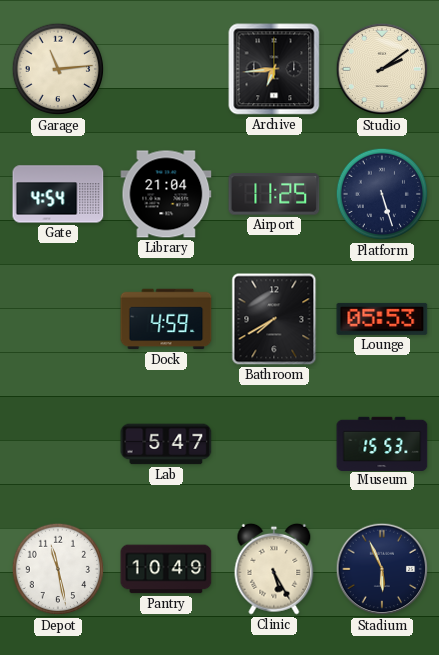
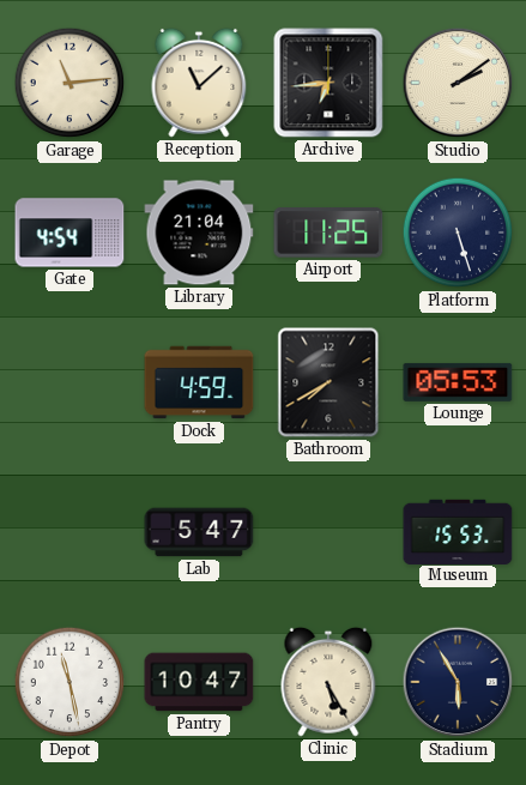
Reception: none -> 11:08 (199, 83)
Pantry: 10:49 -> 10:47 (199, 682)
Stadium: 5:56 -> 5:55 (458, 682)
